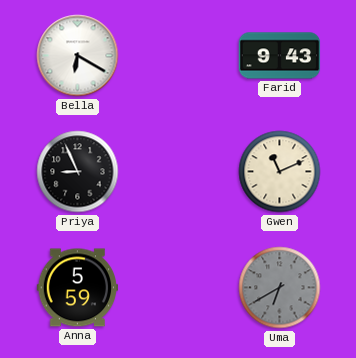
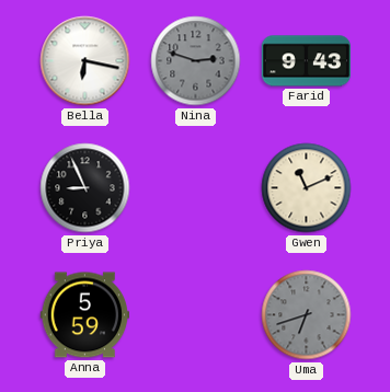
Bella: 6:20 -> 6:17 (85, 61)
Nina: none -> 2:48 (196, 61)
Uma: 6:40 -> 6:42 (307, 315)
